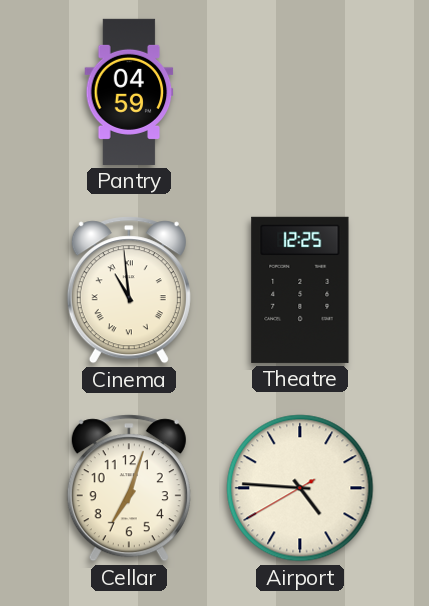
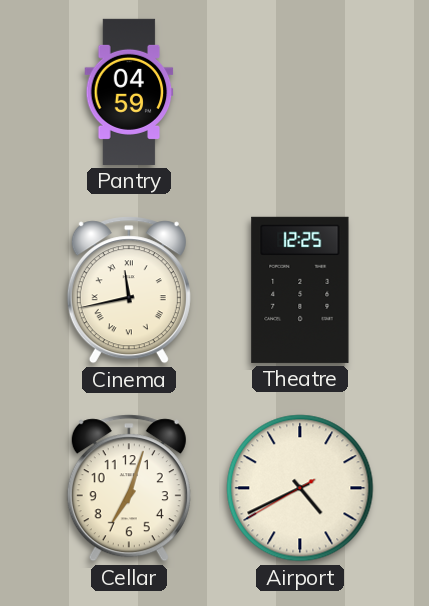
Cinema: 10:59 -> 11:43 (129, 290)
Airport: 4:45 -> 4:40 (300, 488)
